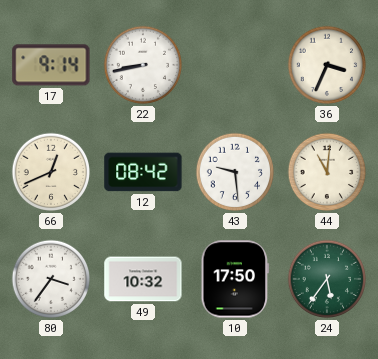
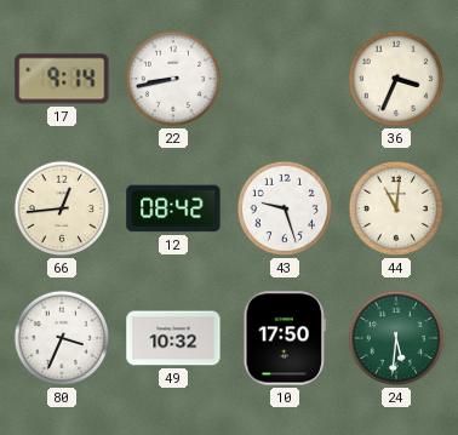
66: 12:41 -> 12:44 (62, 208)
43: 9:29 -> 9:27 (285, 208)
80: 3:36 -> 3:34 (62, 338)
24: 5:36 -> 5:31 (396, 338)
